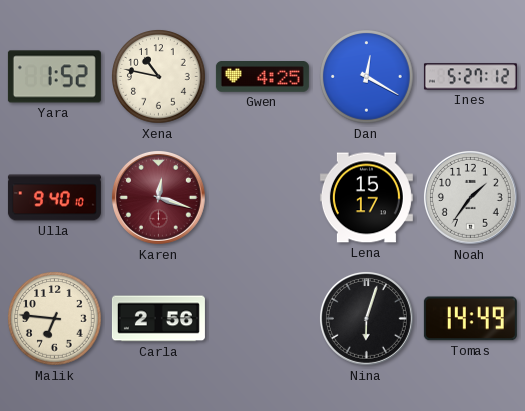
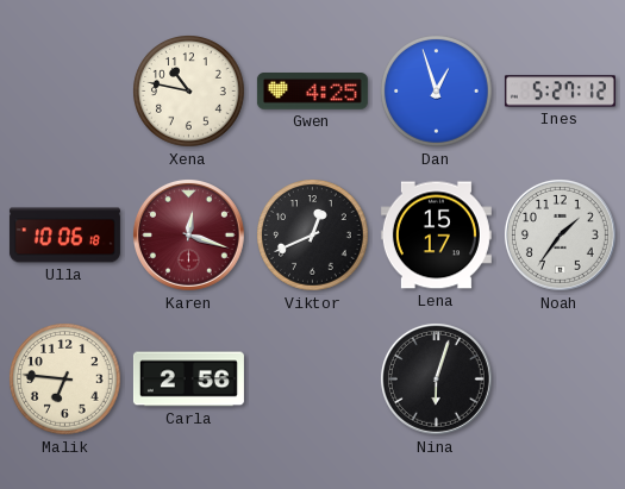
Yara: 1:52 -> none (54, 77)
Dan: 12:20 -> 12:57 (437, 92)
Ulla: 9:40 -> 10:06 (64, 236)
Viktor: none -> 12:41 (313, 236)
Tomas: 14:49 -> none (470, 319)
